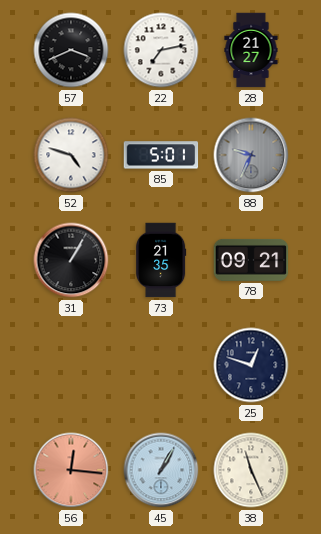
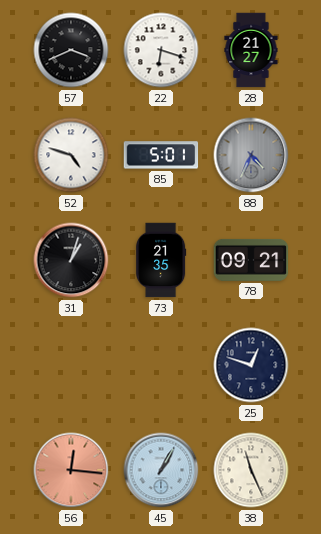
22: 7:13 -> 6:18 (161, 50)
88: 9:34 -> 4:34 (251, 155)
31: 1:05 -> 1:03 (71, 260)
